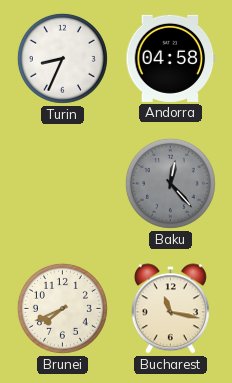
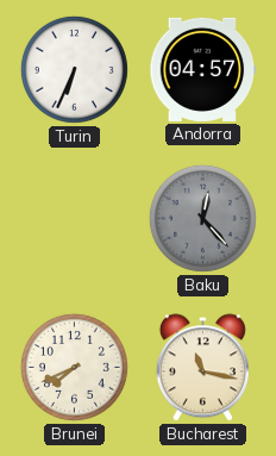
Turin: 8:34 -> 6:34 (74, 69)
Andorra: 04:58 -> 04:57 (203, 69)
